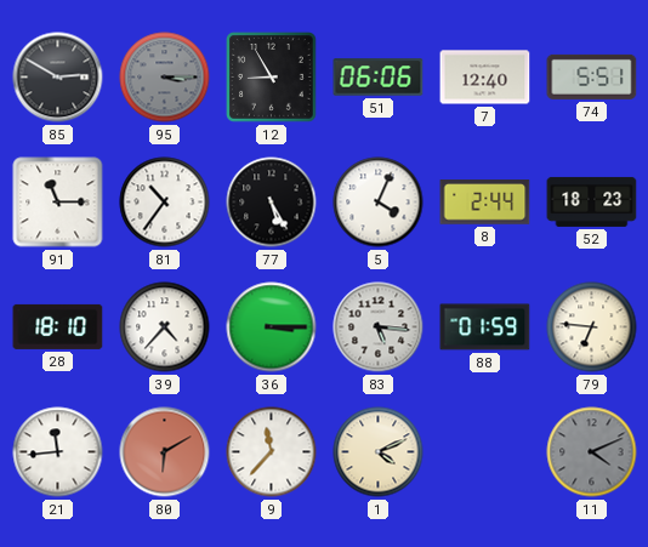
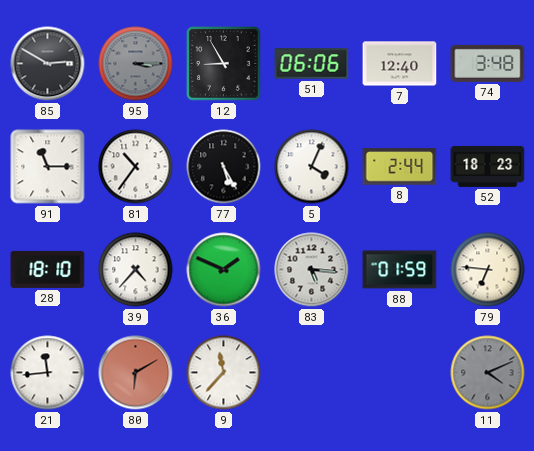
74: 5:51 -> 3:48 (488, 63)
36: 3:15 -> 1:49 (224, 270)
1: 4:11 -> none (379, 452)
